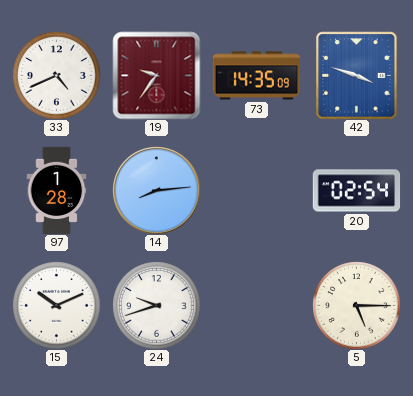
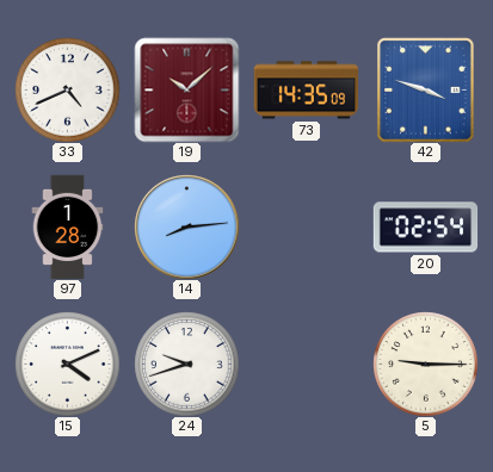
19: 9:36 -> 10:08 (186, 89)
15: 10:11 -> 4:11 (67, 364)
5: 5:15 -> 9:15 (425, 364)
